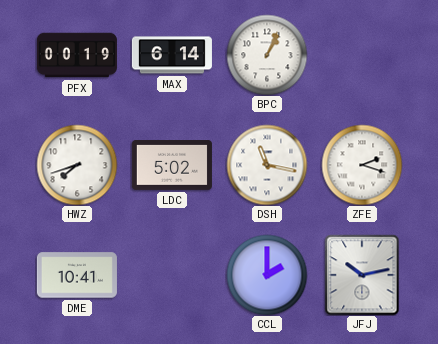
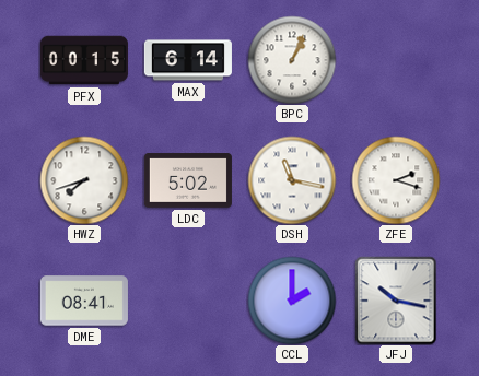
PFX: 00:19 -> 00:15 (84, 60)
DME: 10:41 -> 08:41 (84, 301)
JFJ: 10:13 -> 10:17 (396, 301)
